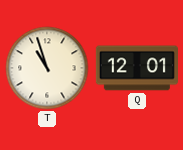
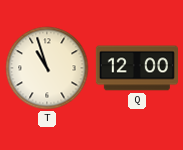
Q: 12:01 -> 12:00 (137, 68)
